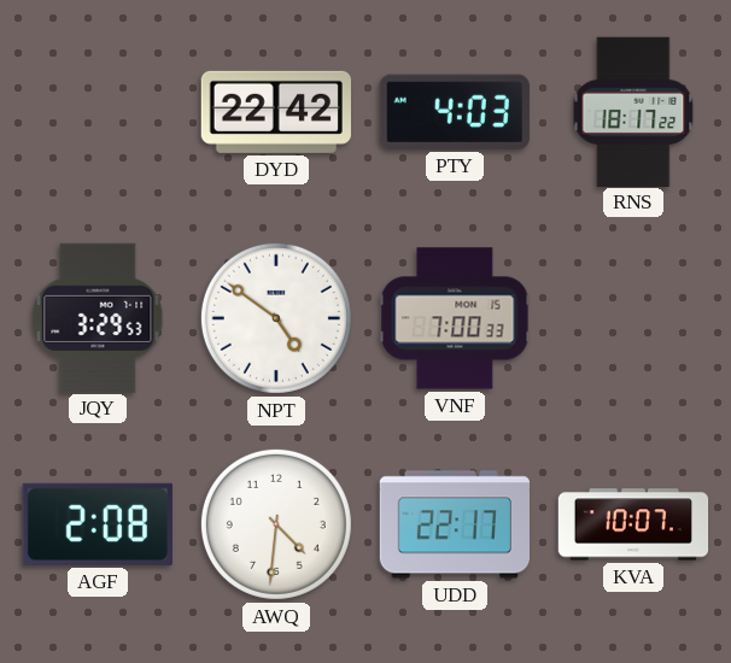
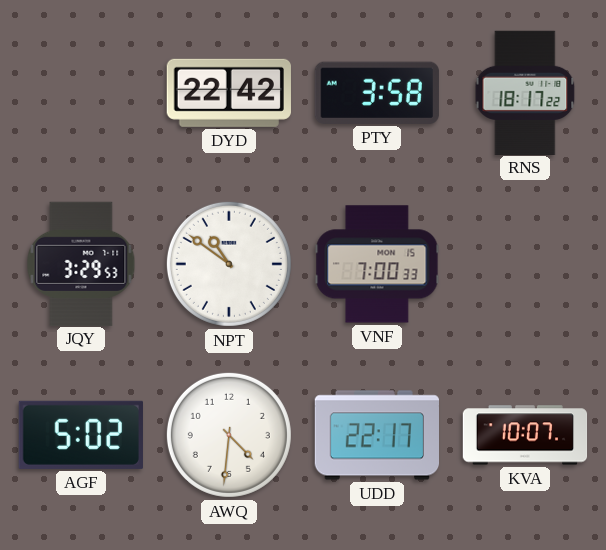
PTY: 4:03 -> 3:58 (377, 93)
NPT: 4:51 -> 10:51 (229, 264)
AGF: 2:08 -> 5:02 (81, 435)
